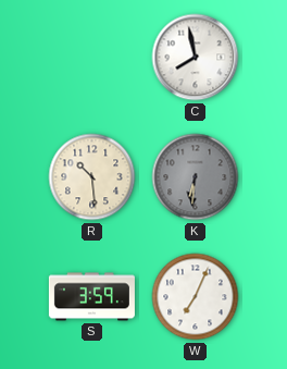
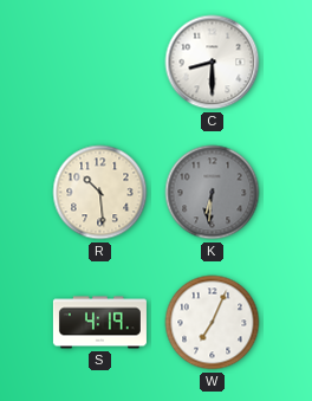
C: 7:58 -> 8:30 (213, 63)
S: 3:59 -> 4:19 (99, 323)
